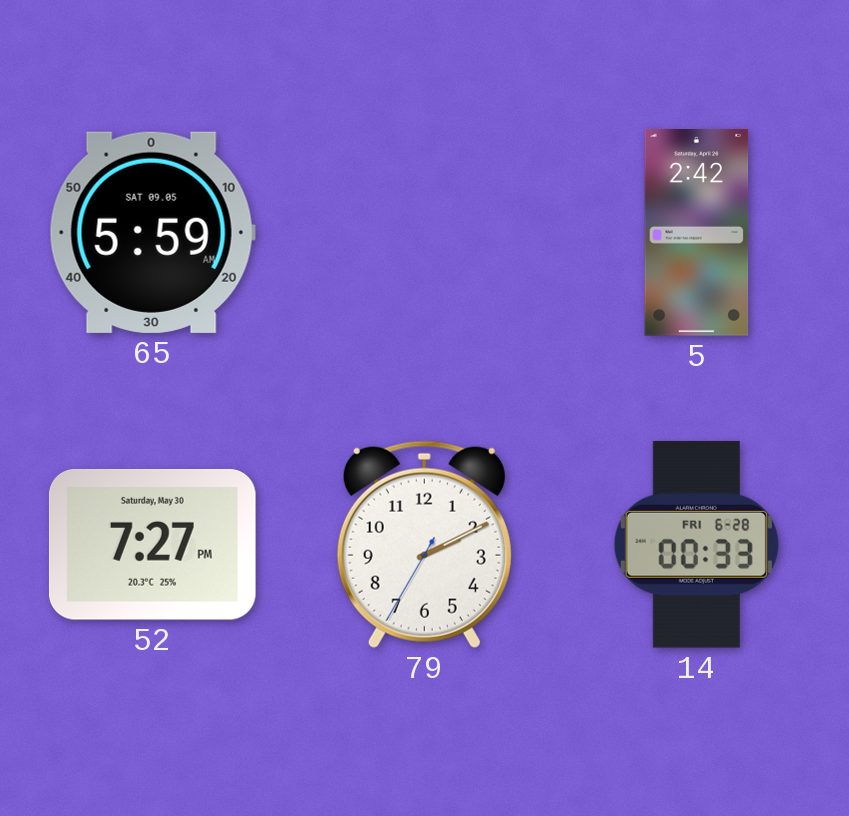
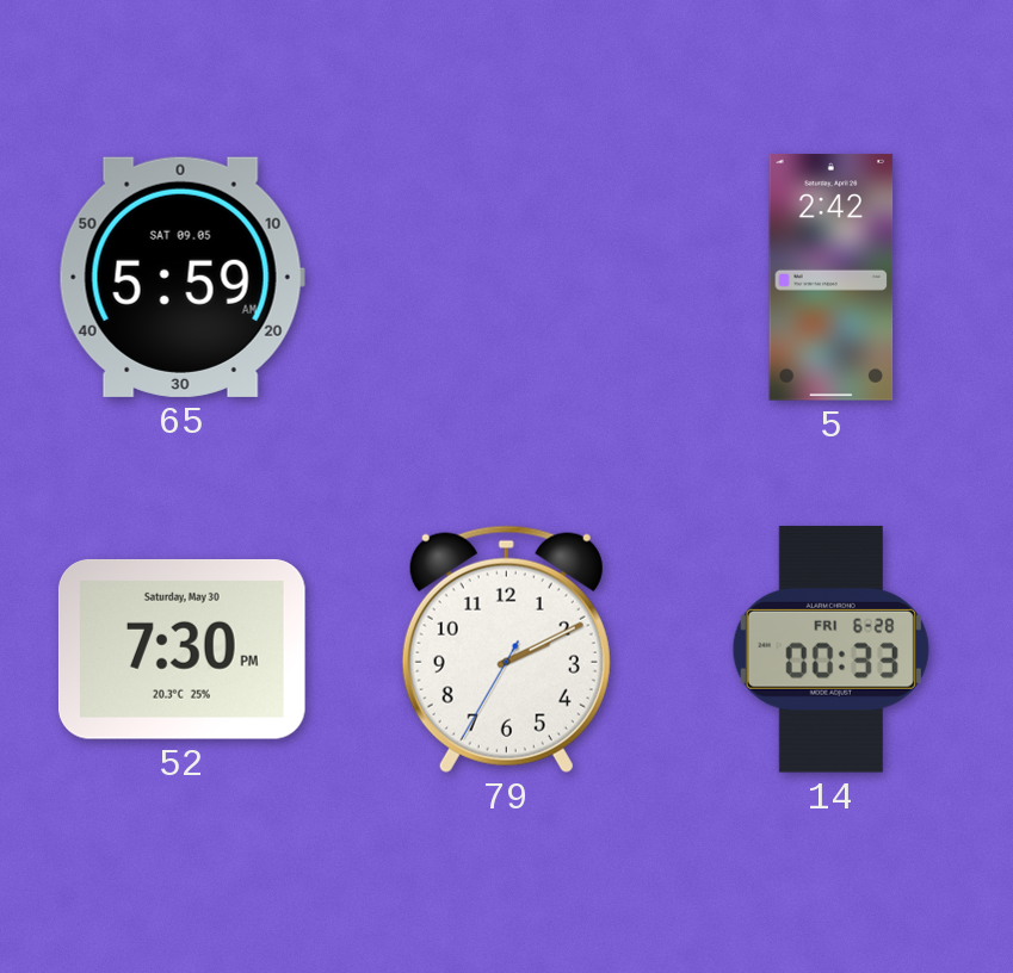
52: 7:27 -> 7:30 (181, 649)
